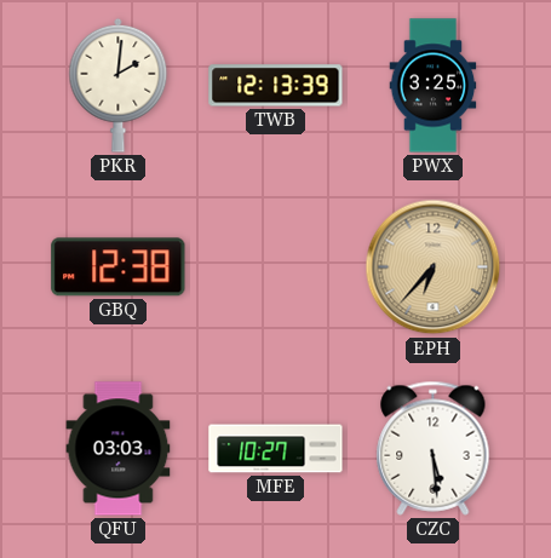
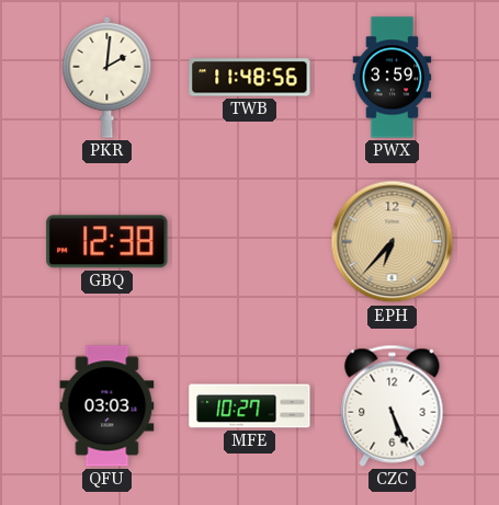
TWB: 12:13 -> 11:48 (250, 78)
PWX: 3:25 -> 3:59 (393, 78)
CZC: 5:29 -> 5:26 (393, 405)
